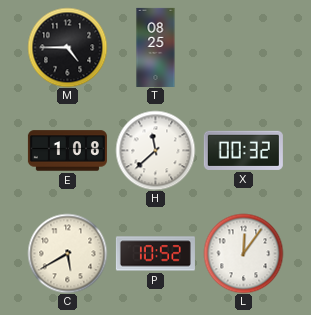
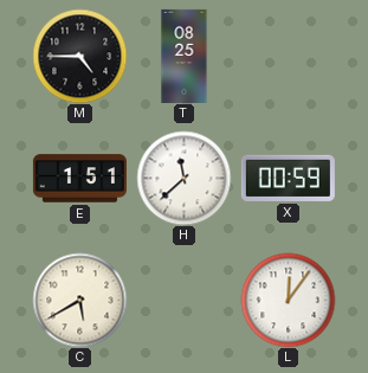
E: 1:08 -> 1:51 (79, 179)
X: 00:32 -> 00:59 (288, 178)
P: 10:52 -> none (155, 254)
